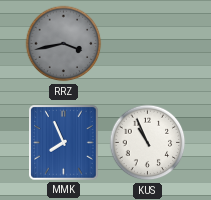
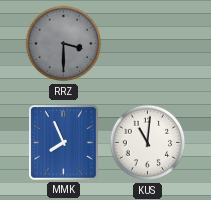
RRZ: 3:43 -> 3:30 (64, 44)
KUS: 10:56 -> 11:01 (148, 143)
